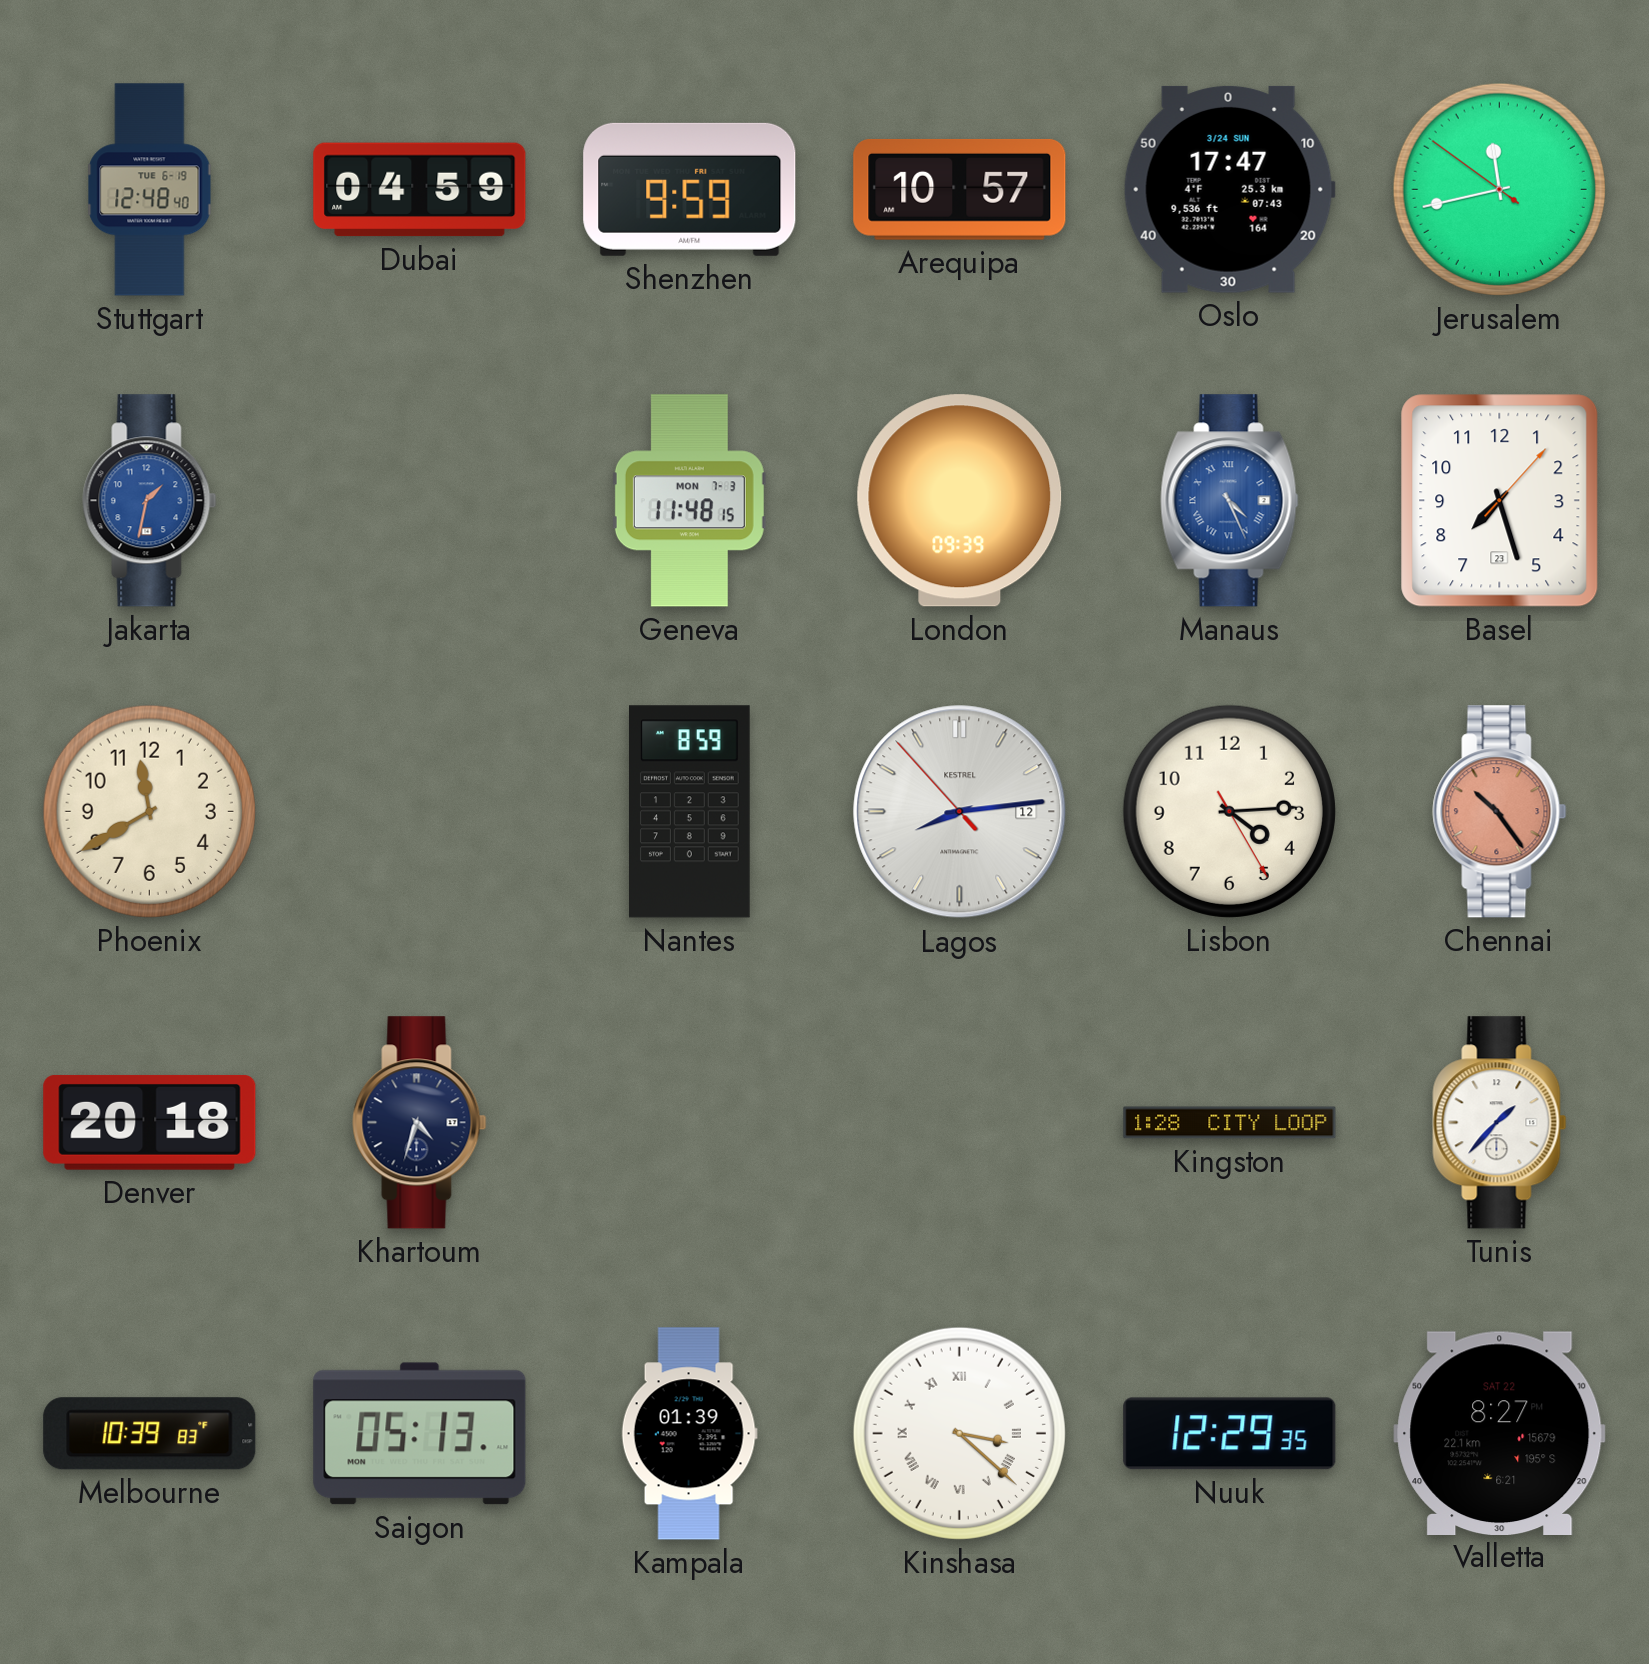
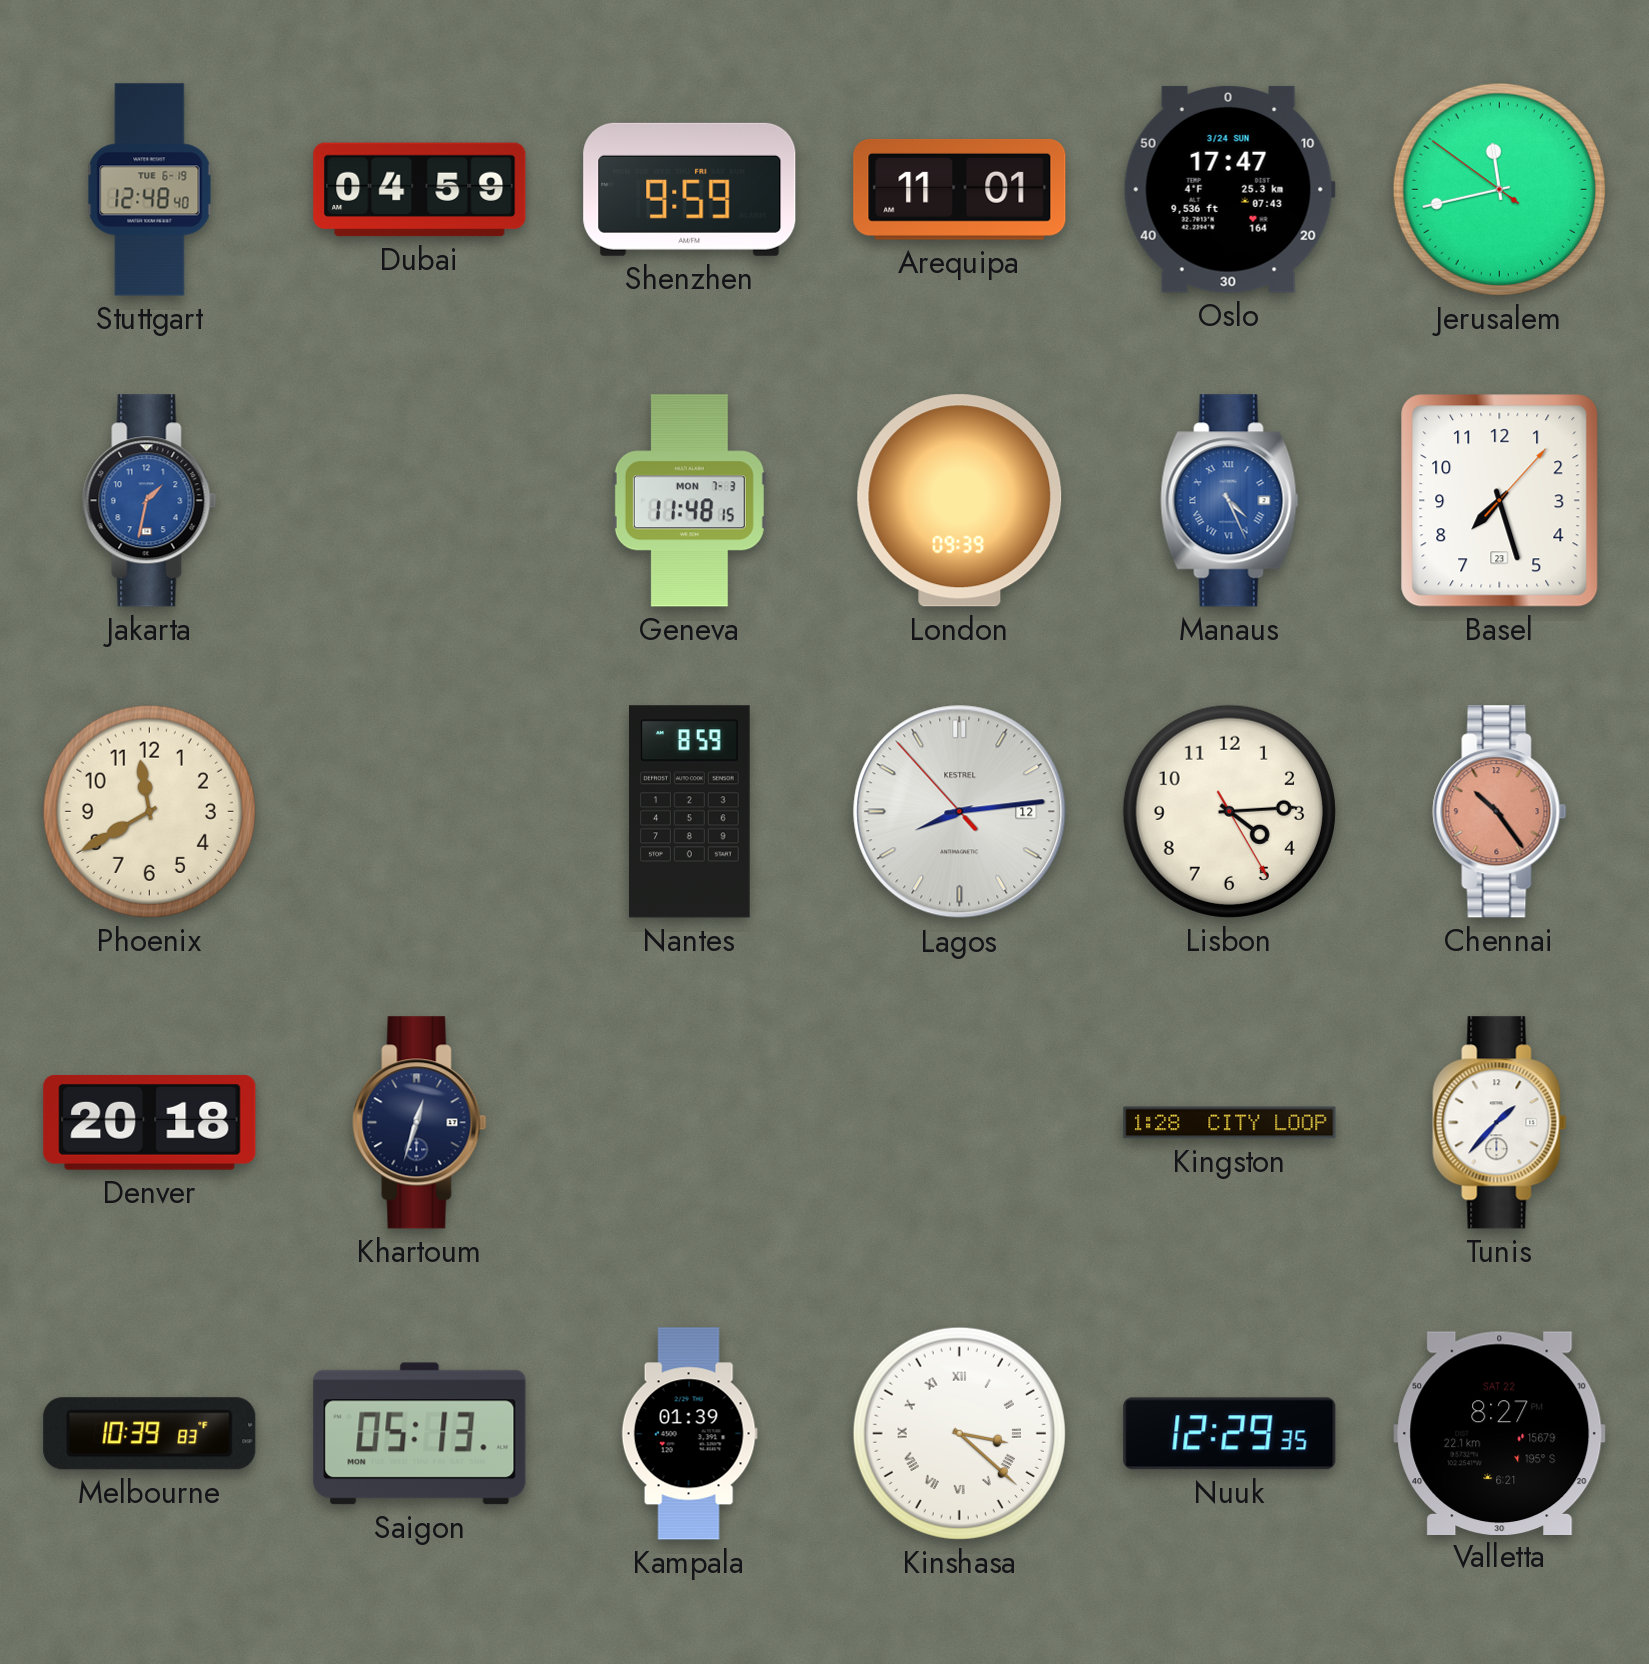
Arequipa: 10:57 -> 11:01 (960, 189)
Khartoum: 4:33 -> 12:33 (420, 1123)
